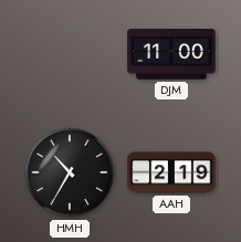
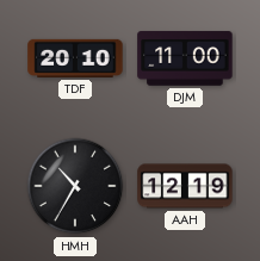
TDF: none -> 20:10 (75, 58)
AAH: 2:19 -> 12:19 (185, 186)
